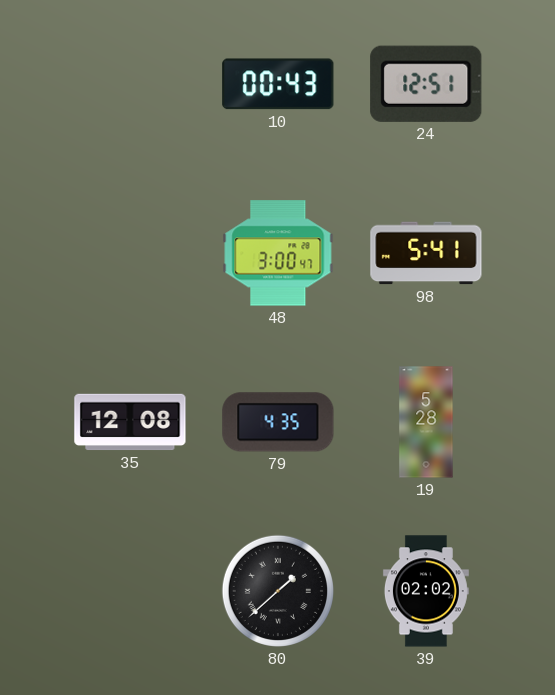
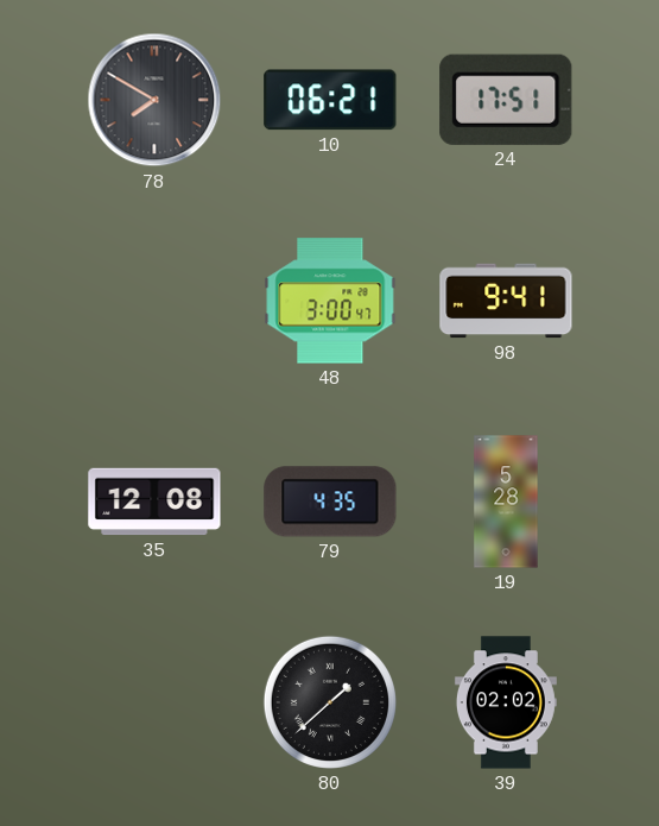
78: none -> 7:50 (154, 100)
10: 00:43 -> 06:21 (330, 100)
24: 12:51 -> 17:51 (506, 100)
98: 5:41 -> 9:41 (506, 301)
